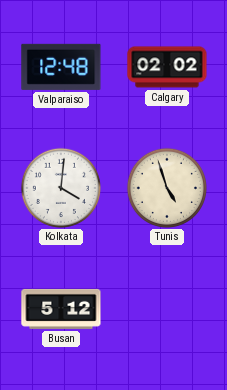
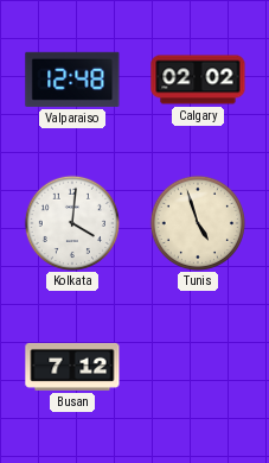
Busan: 5:12 -> 7:12 (72, 367)
